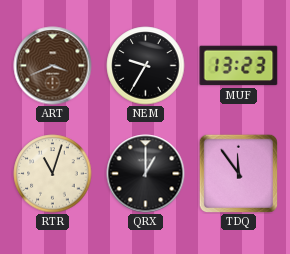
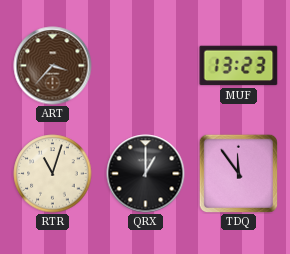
ART: 3:41 -> 3:37 (53, 66)
NEM: 9:35 -> none (146, 66)
